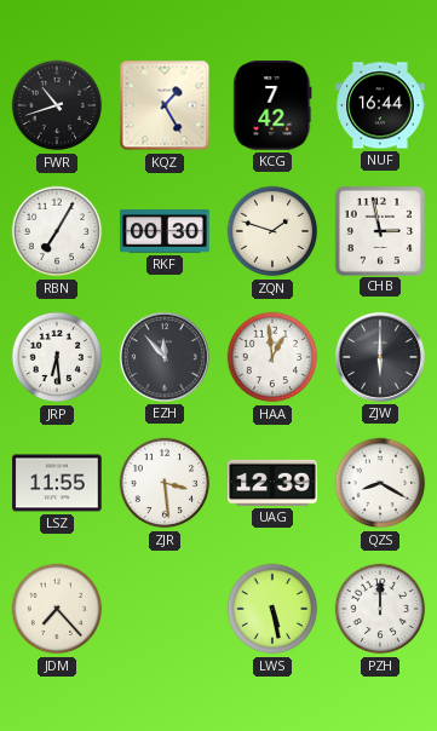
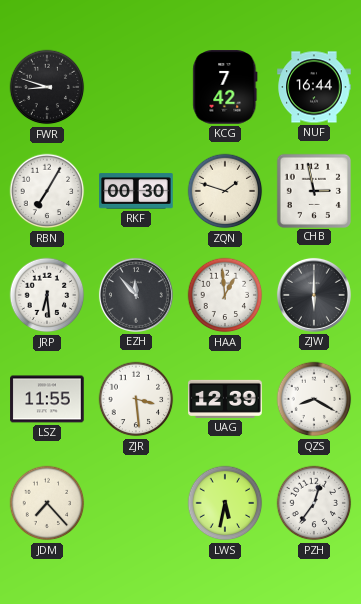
FWR: 10:42 -> 8:48 (47, 87)
KQZ: 1:25 -> none (165, 105)
LWS: 5:28 -> 5:32 (225, 503)
PZH: 12:00 -> 12:36 (314, 503)
